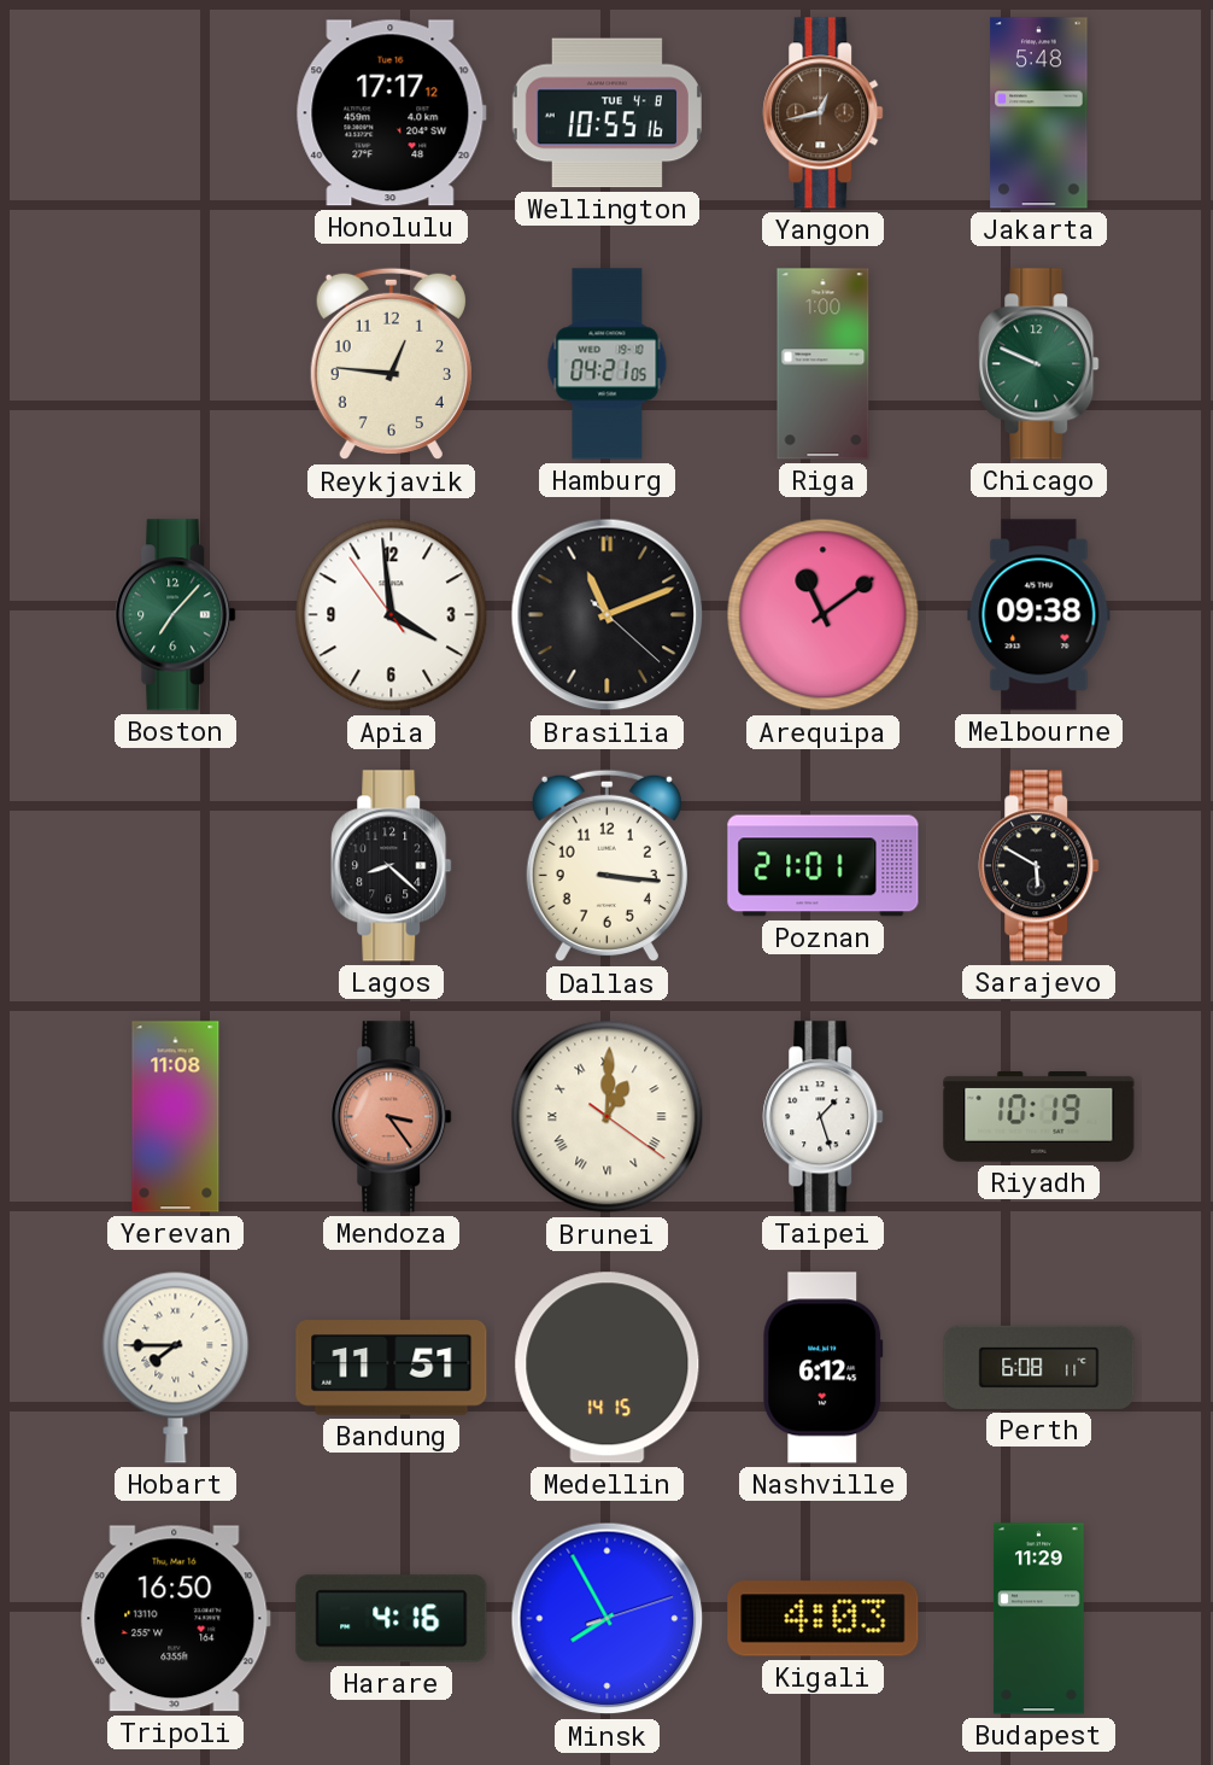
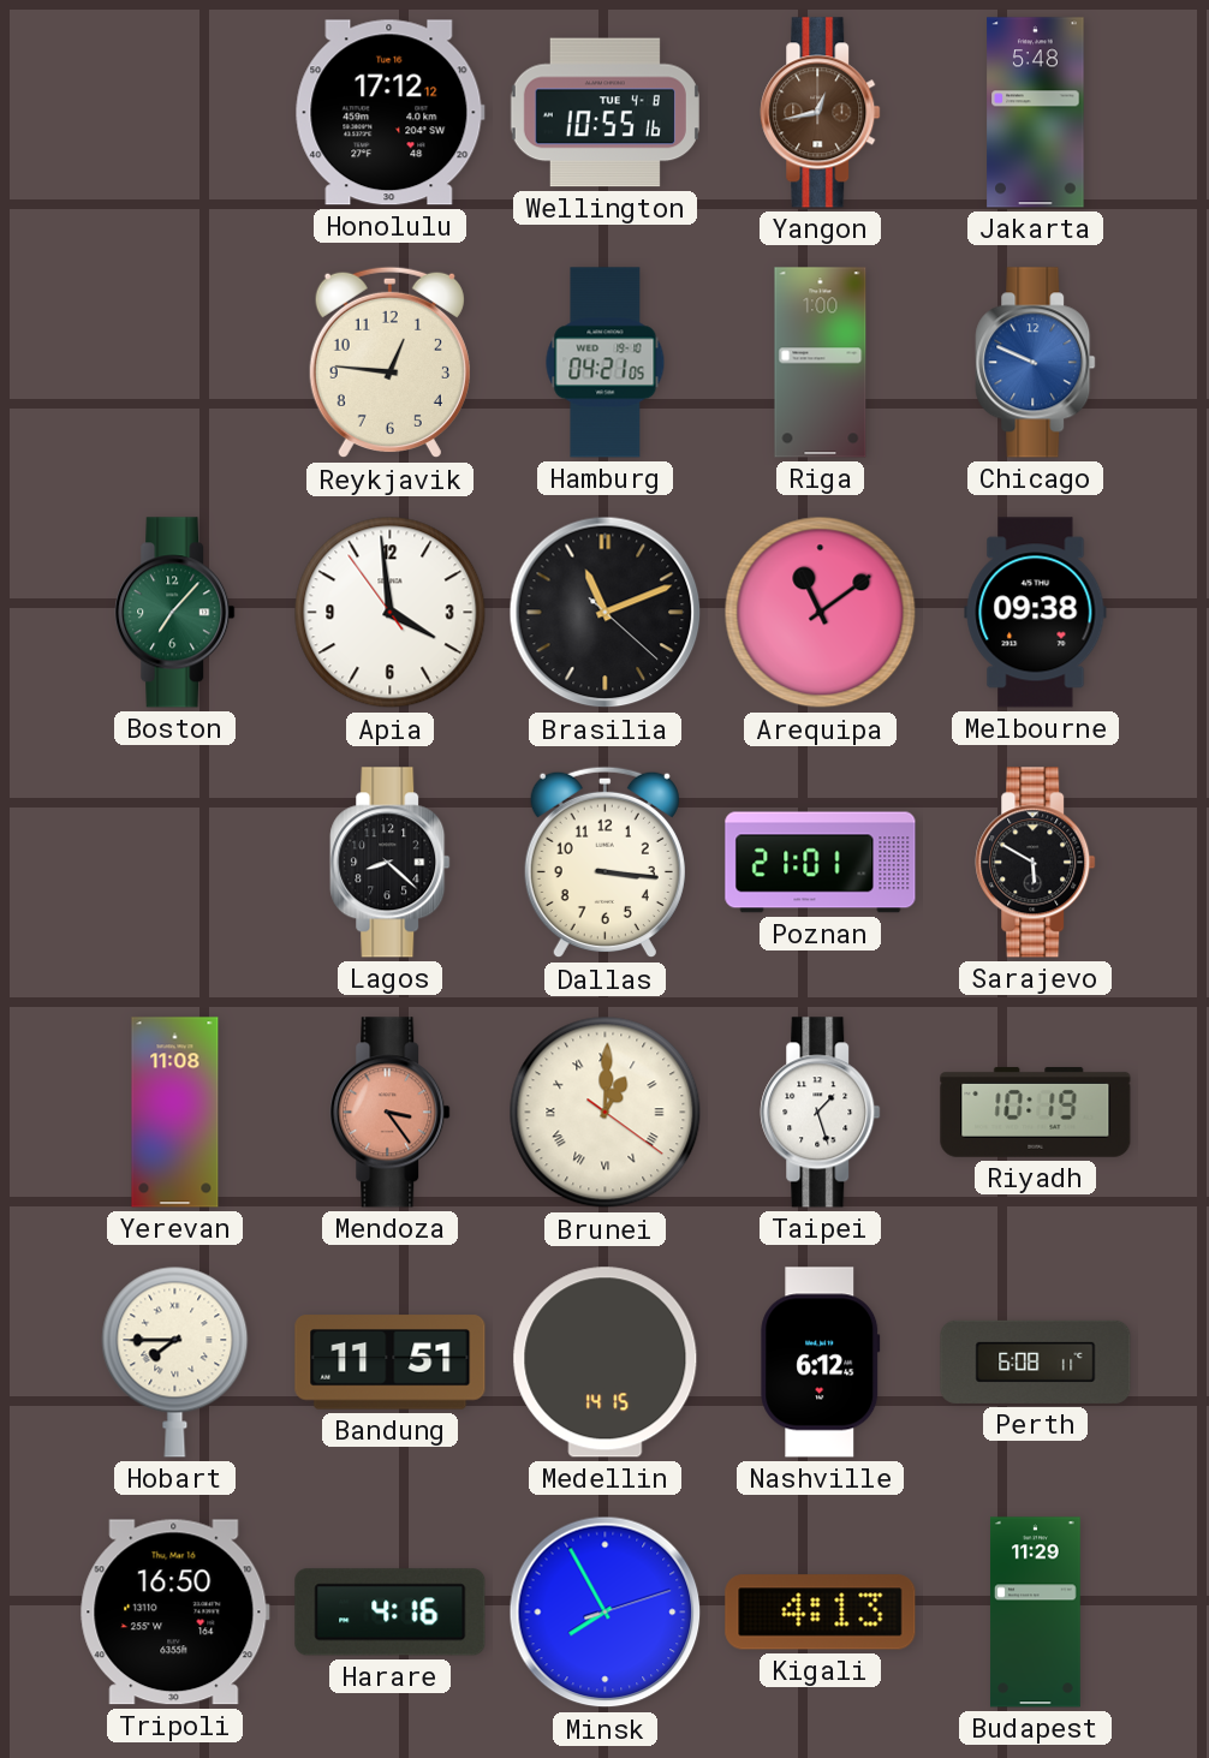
Honolulu: 17:17 -> 17:12 (389, 113)
Chicago dial: green -> blue (1036, 363)
Kigali: 4:03 -> 4:13 (821, 1613)
